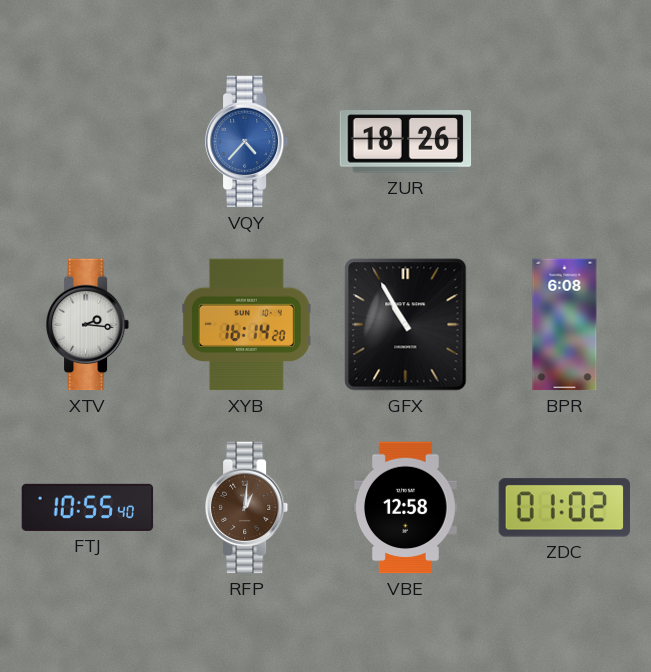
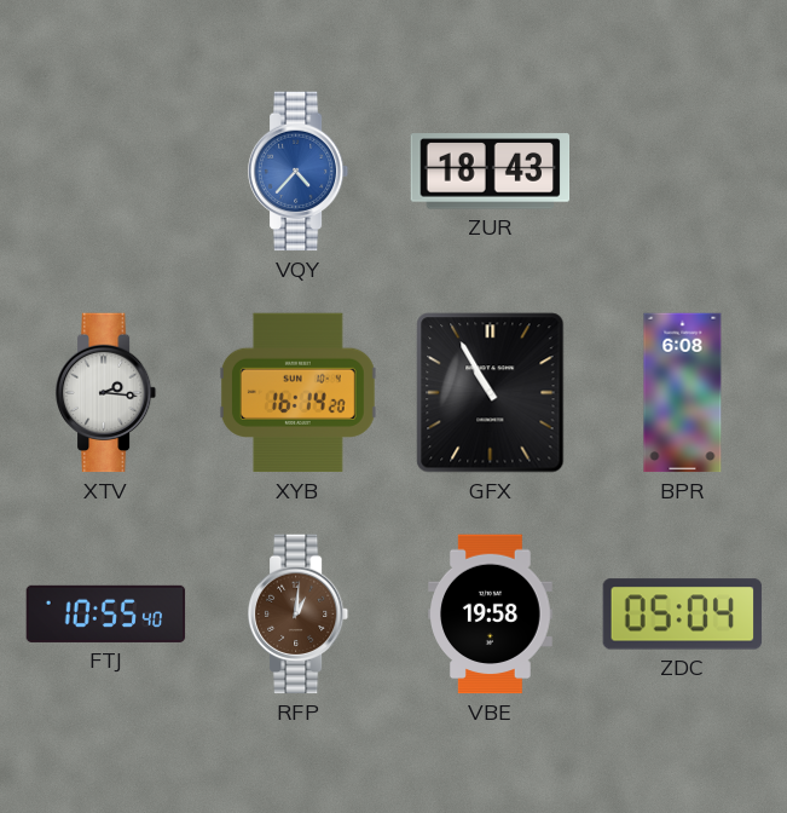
ZUR: 18:26 -> 18:43 (491, 172)
VBE: 12:58 -> 19:58 (491, 615)
ZDC: 01:02 -> 05:04 (683, 615)
